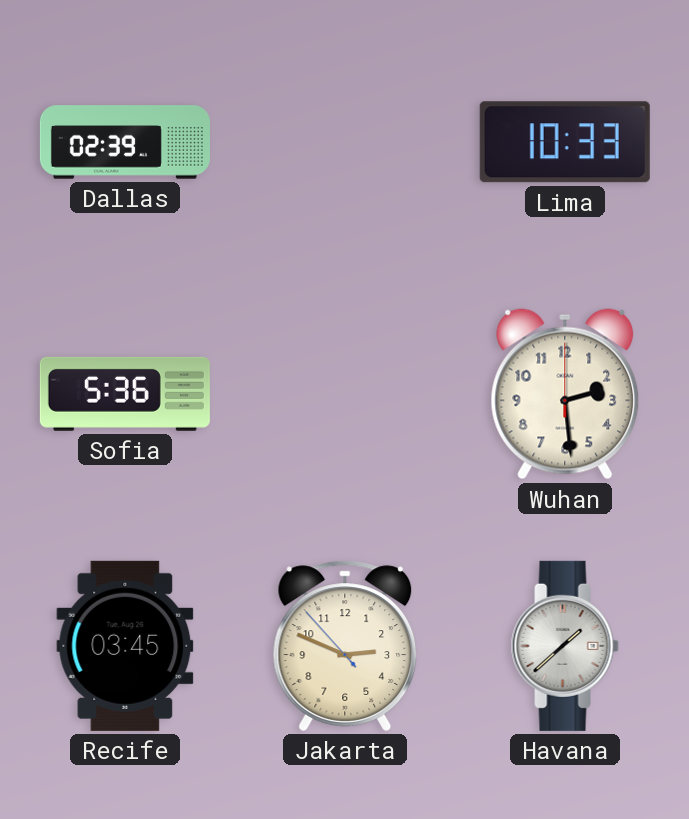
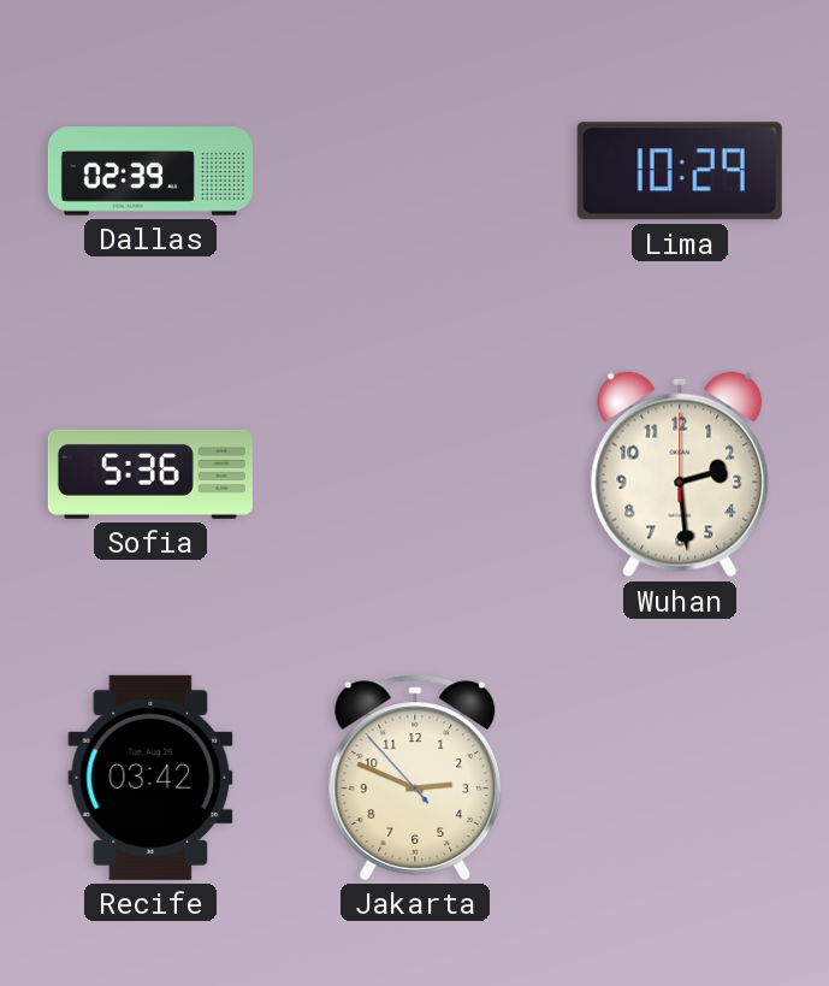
Lima: 10:33 -> 10:29 (680, 171)
Recife: 03:45 -> 03:42 (150, 778)
Havana: 1:38 -> none (565, 646)
